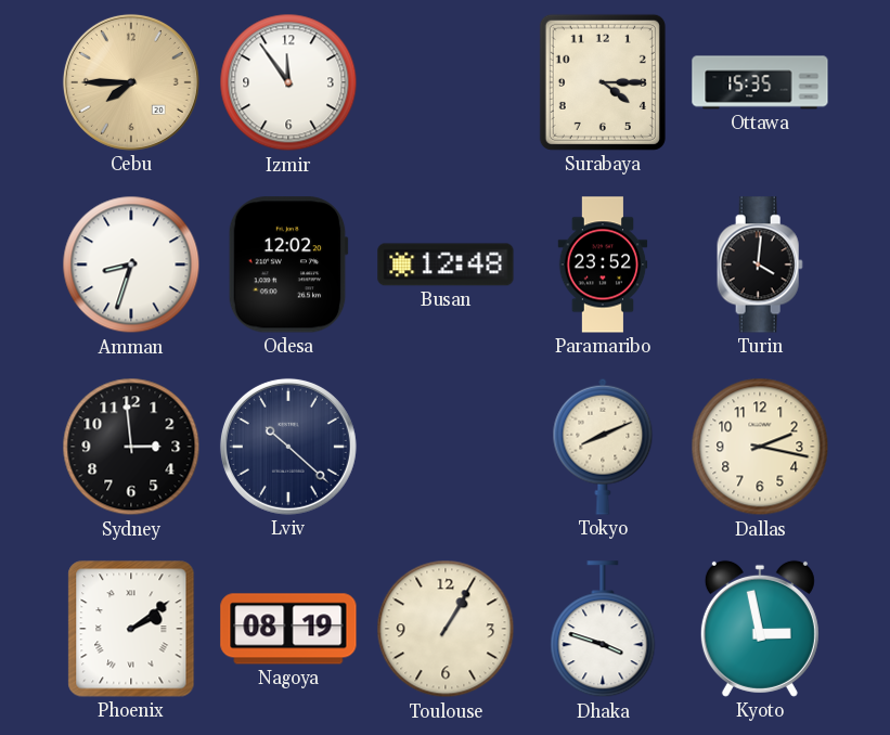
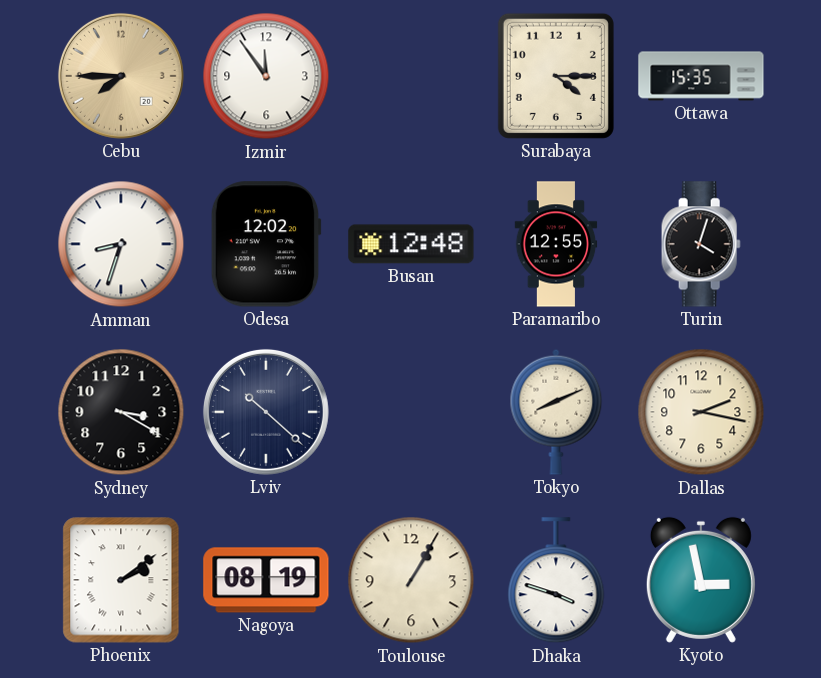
Paramaribo: 23:52 -> 12:55 (556, 244)
Turin: 4:01 -> 4:03 (701, 244)
Sydney: 2:59 -> 3:20 (121, 412)
